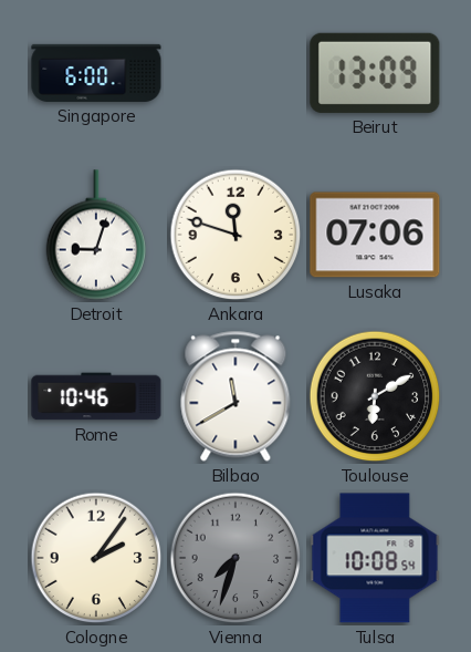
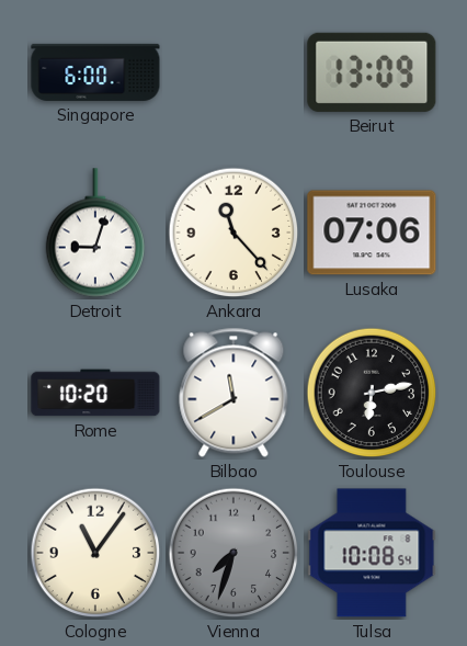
Ankara: 11:48 -> 11:23 (233, 233)
Rome: 10:46 -> 10:20 (95, 393)
Toulouse: 6:10 -> 6:13 (372, 393)
Cologne: 2:06 -> 11:06 (95, 553)
